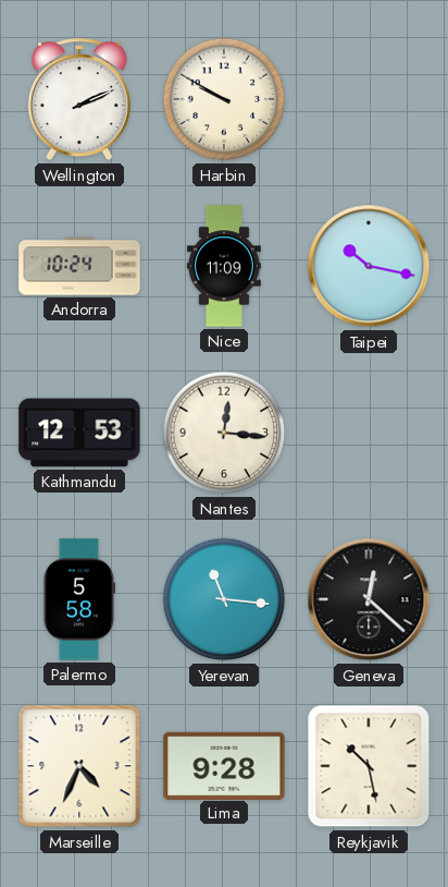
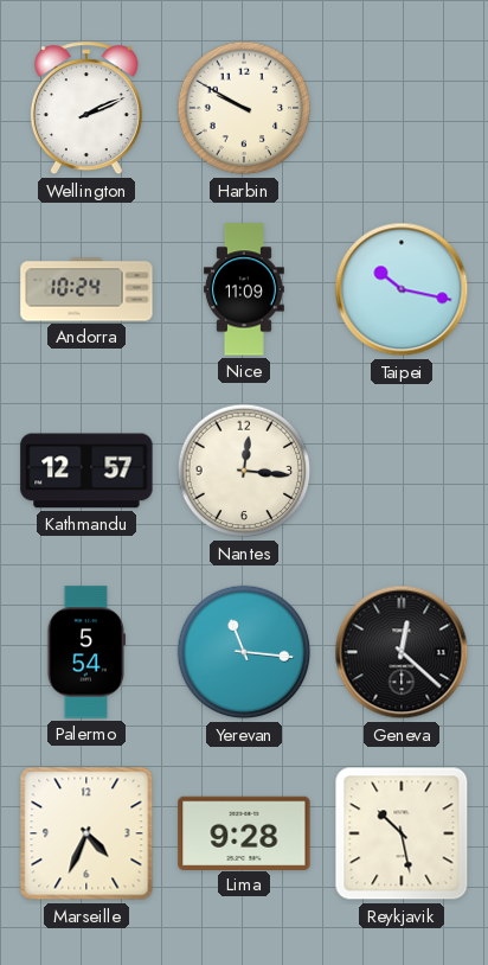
Kathmandu: 12:53 -> 12:57 (86, 471)
Palermo: 5:58 -> 5:54 (85, 652)
